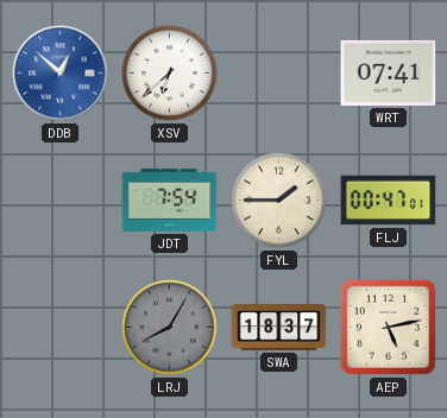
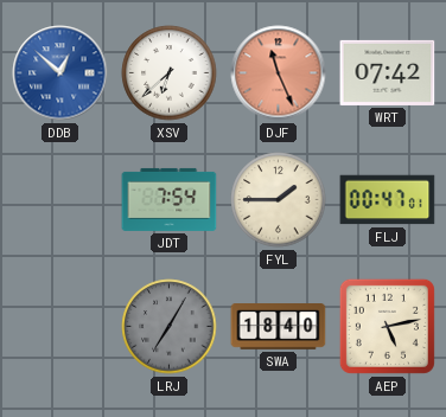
DJF: none -> 11:26 (279, 73)
WRT: 07:41 -> 07:42 (388, 72)
LRJ: 8:05 -> 7:05 (170, 327)
SWA: 18:37 -> 18:40 (279, 327)
